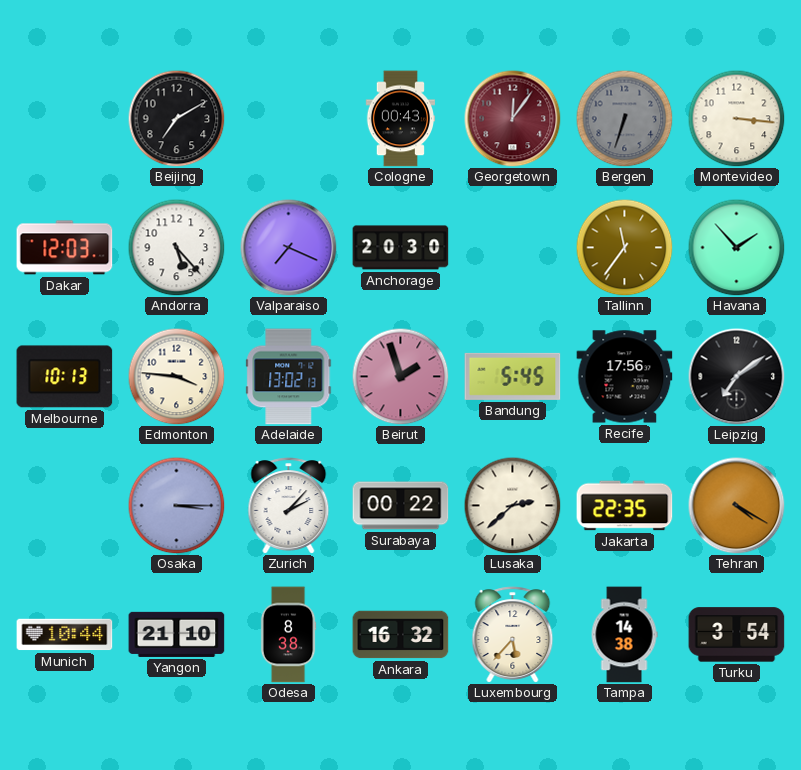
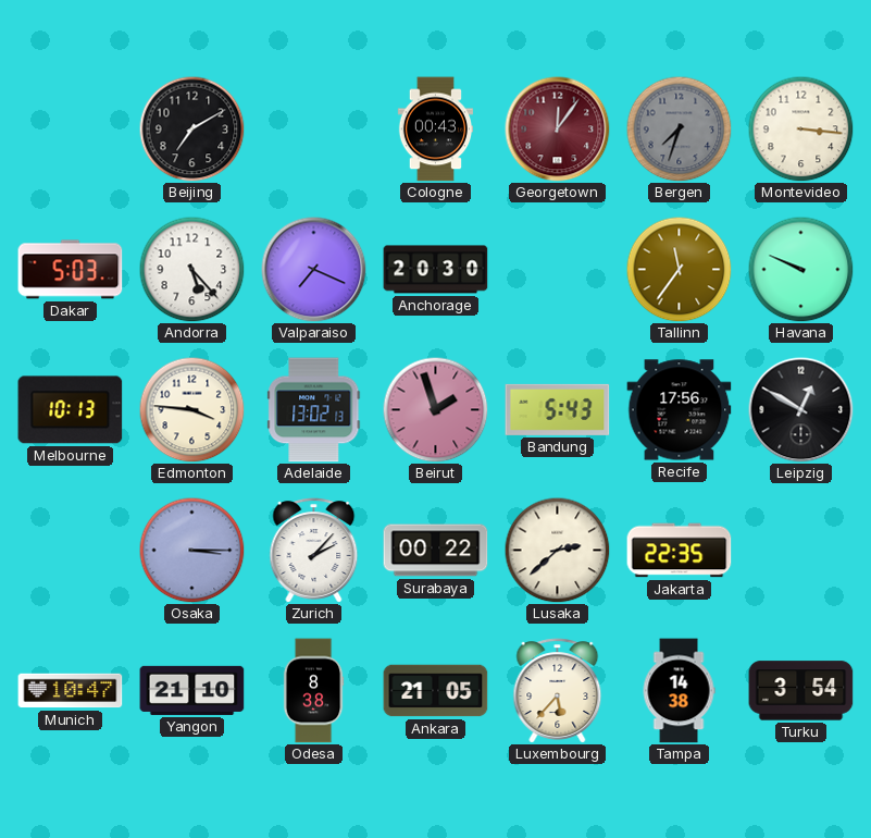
Bergen: 6:33 -> 7:33 (679, 128)
Dakar: 12:03 -> 5:03 (71, 270)
Havana: 1:53 -> 9:49 (800, 269)
Bandung: 5:45 -> 5:43 (558, 409)
Leipzig: 7:09 -> 12:50 (801, 410)
Tehran: 4:20 -> none (737, 506)
Munich: 10:44 -> 10:47 (71, 691)
Ankara: 16:32 -> 21:05 (436, 691)
